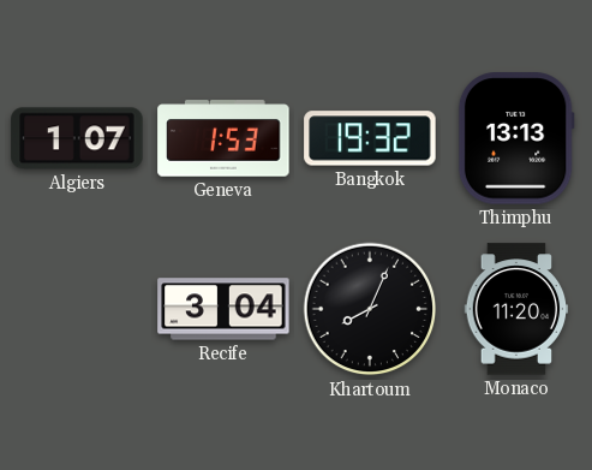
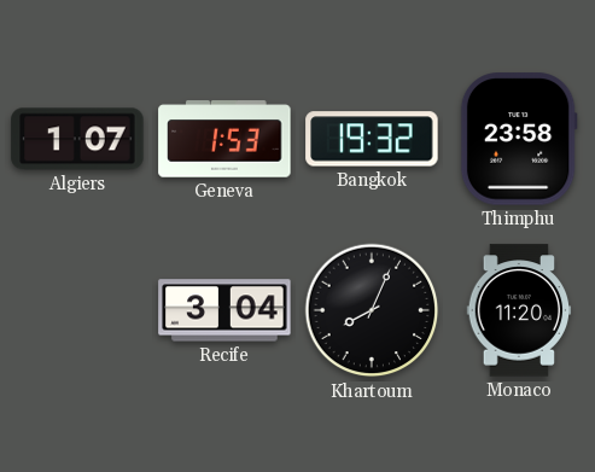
Thimphu: 13:13 -> 23:58 (519, 139)
